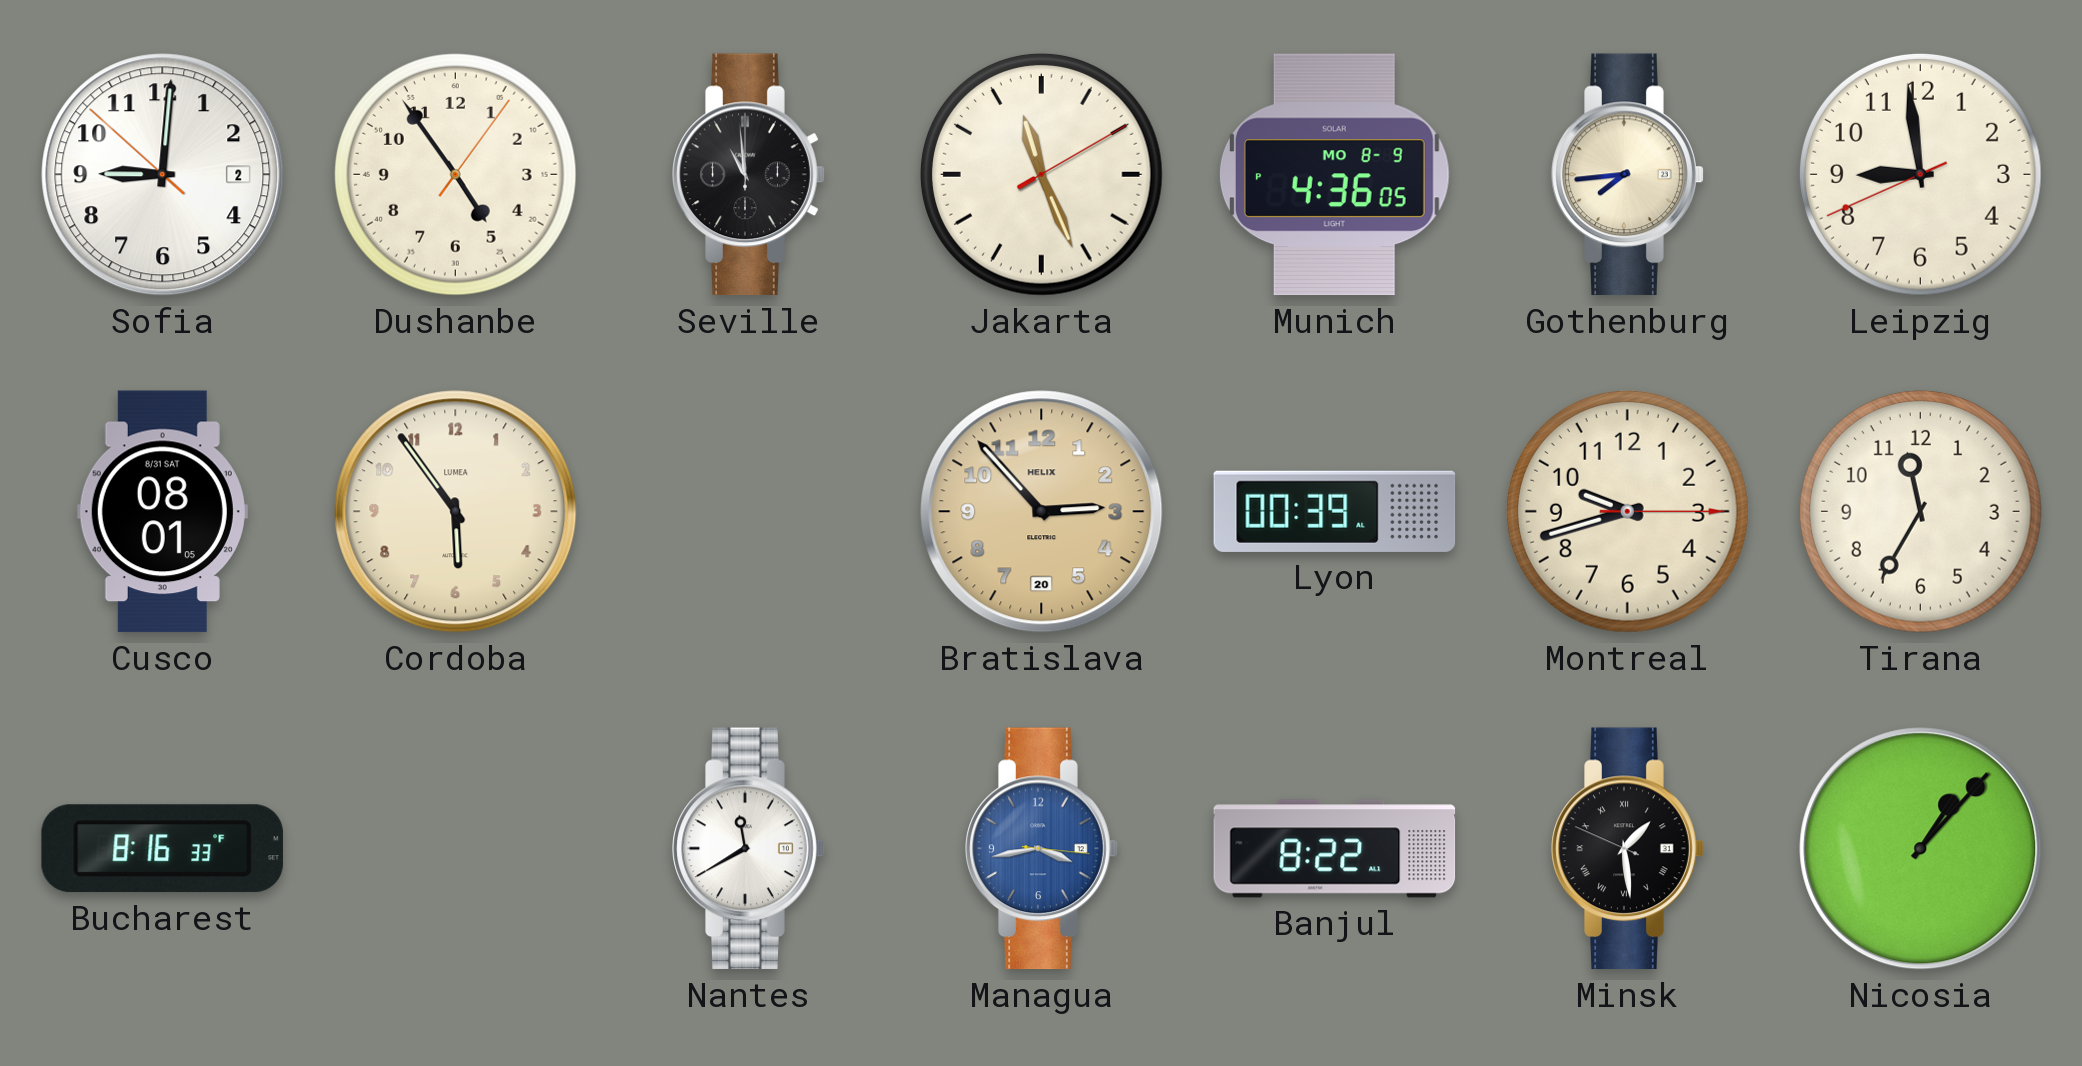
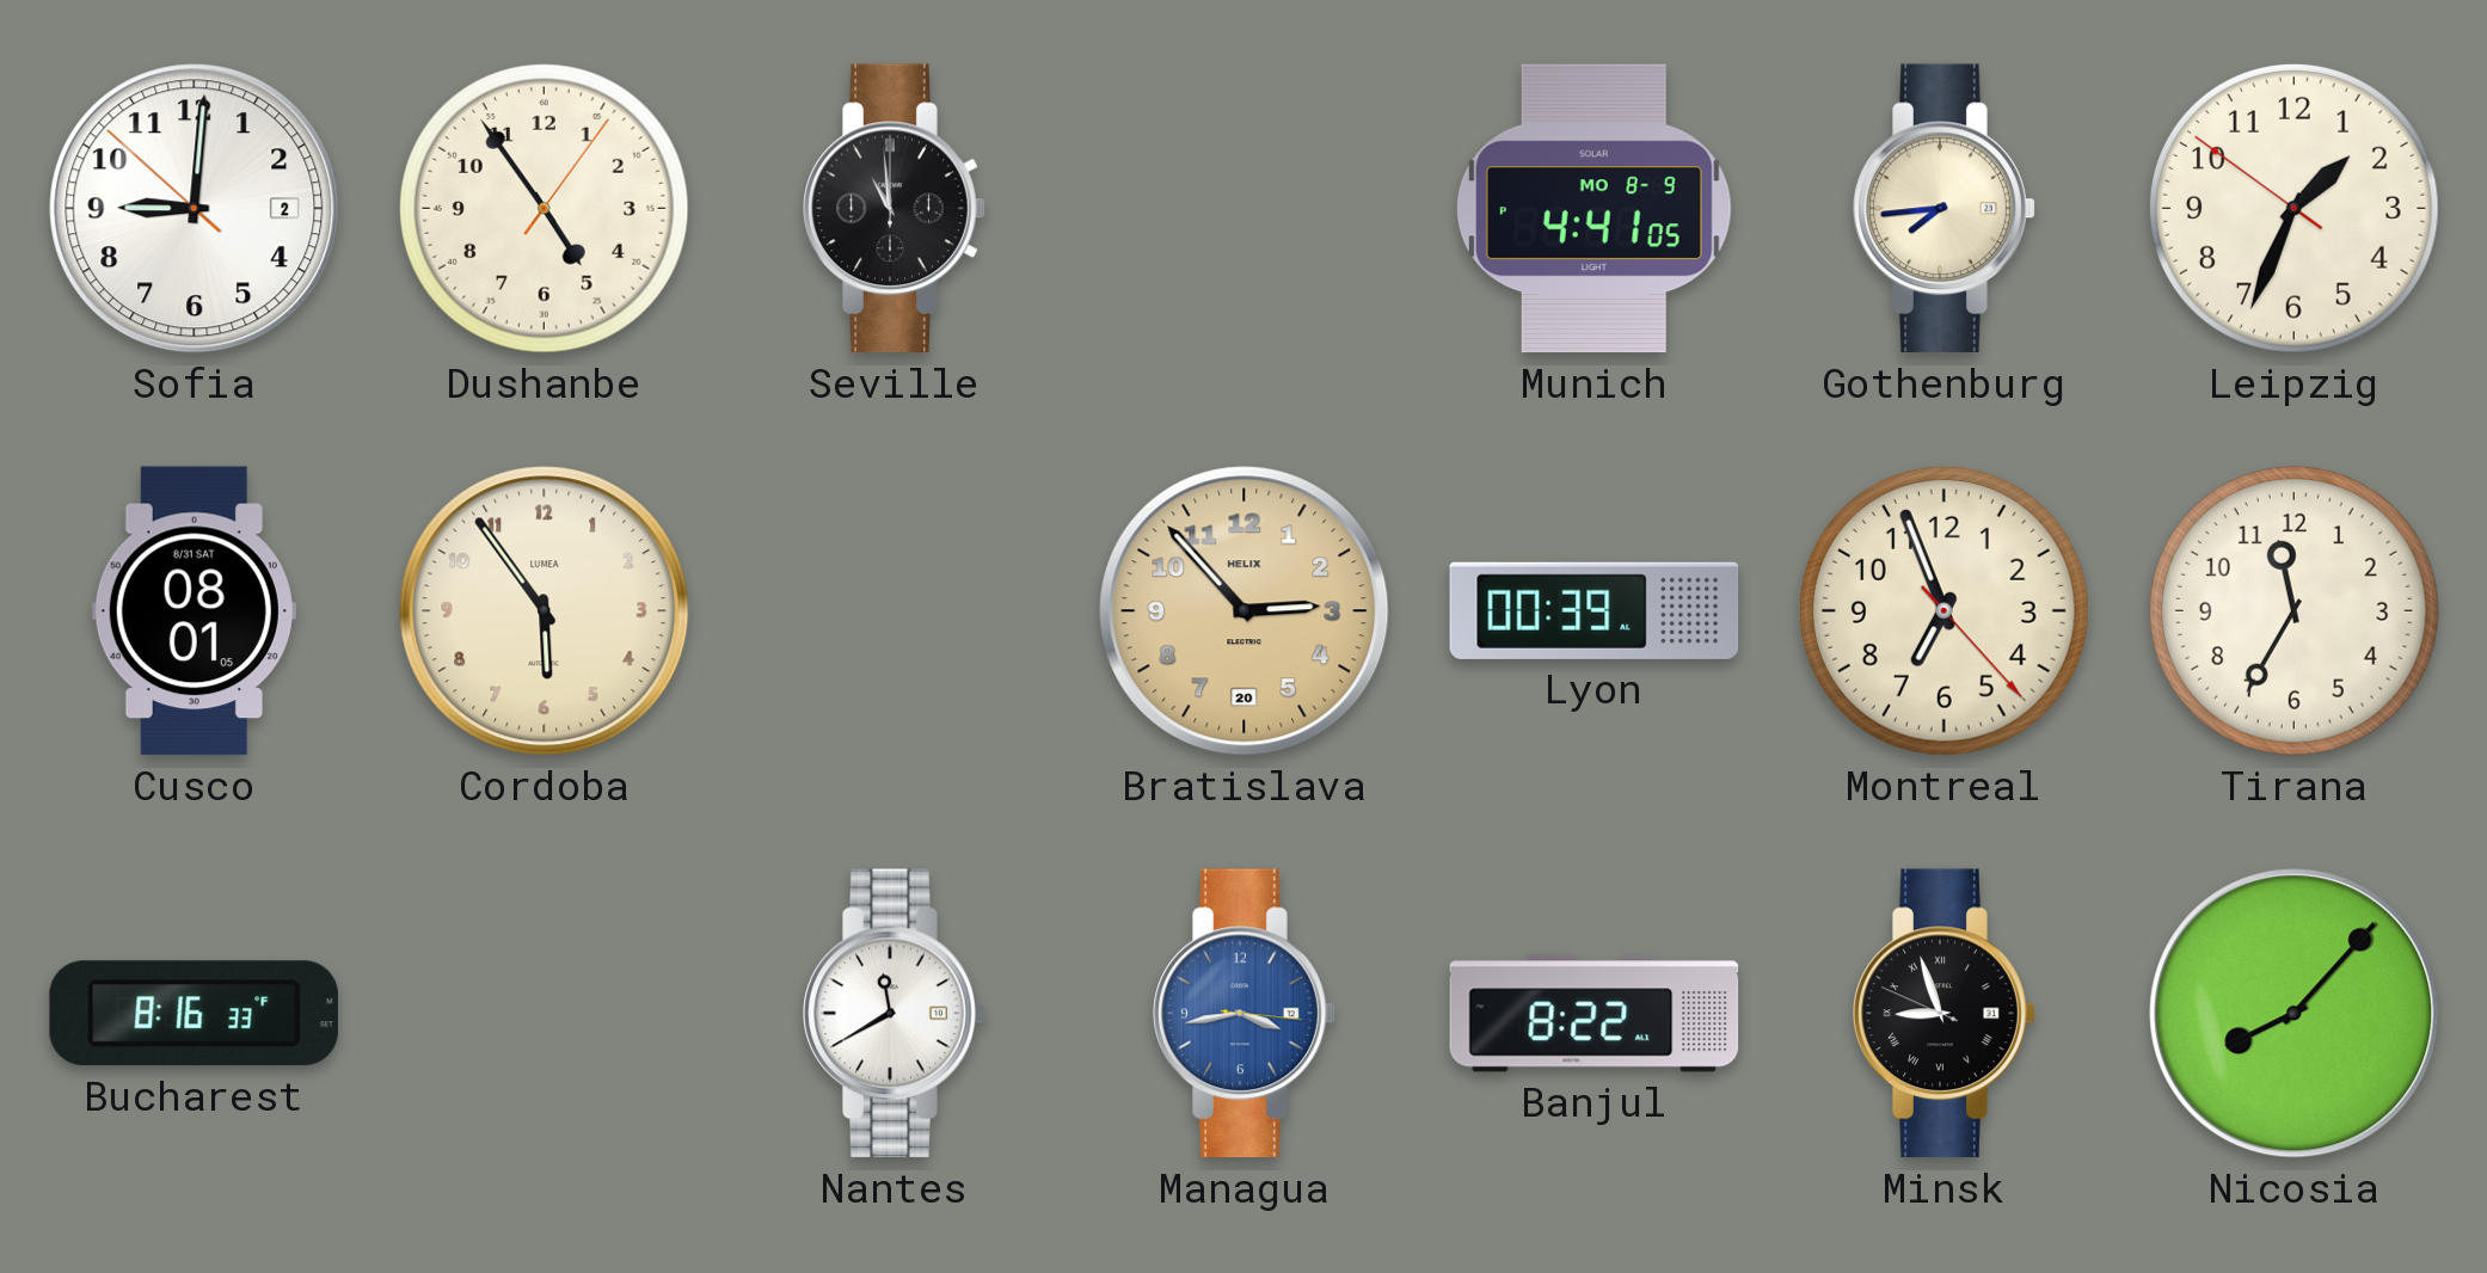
Jakarta: 11:26 -> none (1041, 174)
Munich: 4:36 -> 4:41 (1593, 209)
Leipzig: 8:58 -> 1:33 (2293, 208)
Montreal: 9:42 -> 6:56 (1943, 610)
Minsk: 1:28 -> 8:56 (1945, 1014)
Nicosia: 1:07 -> 8:07 (2295, 1014)
